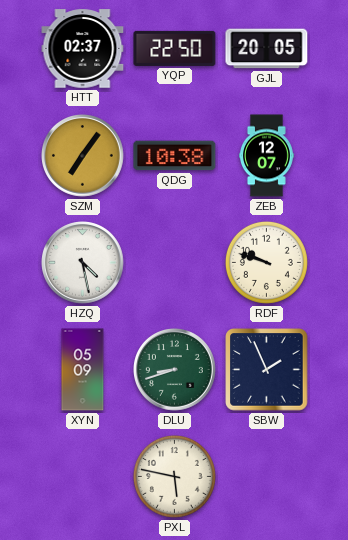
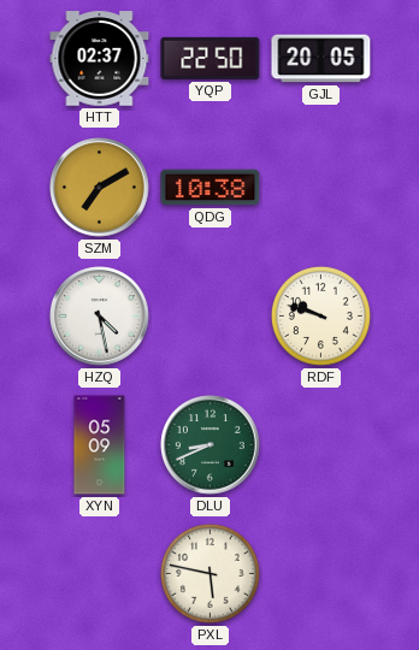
SZM: 7:06 -> 7:10 (100, 188)
ZEB: 12:07 -> none (267, 156)
DLU: 8:42 -> 8:41 (211, 445)
SBW: 1:56 -> none (267, 370)
